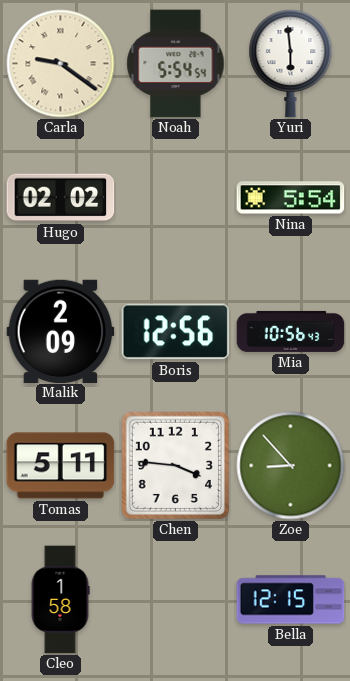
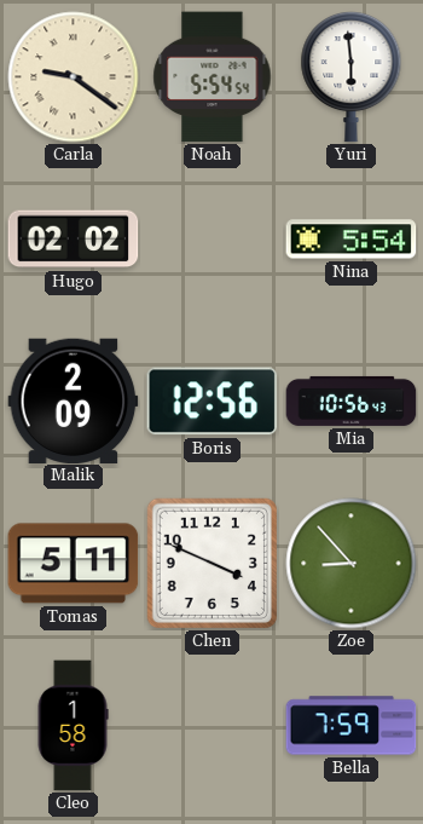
Chen: 3:46 -> 3:49 (211, 563)
Bella: 12:15 -> 7:59 (352, 726)
